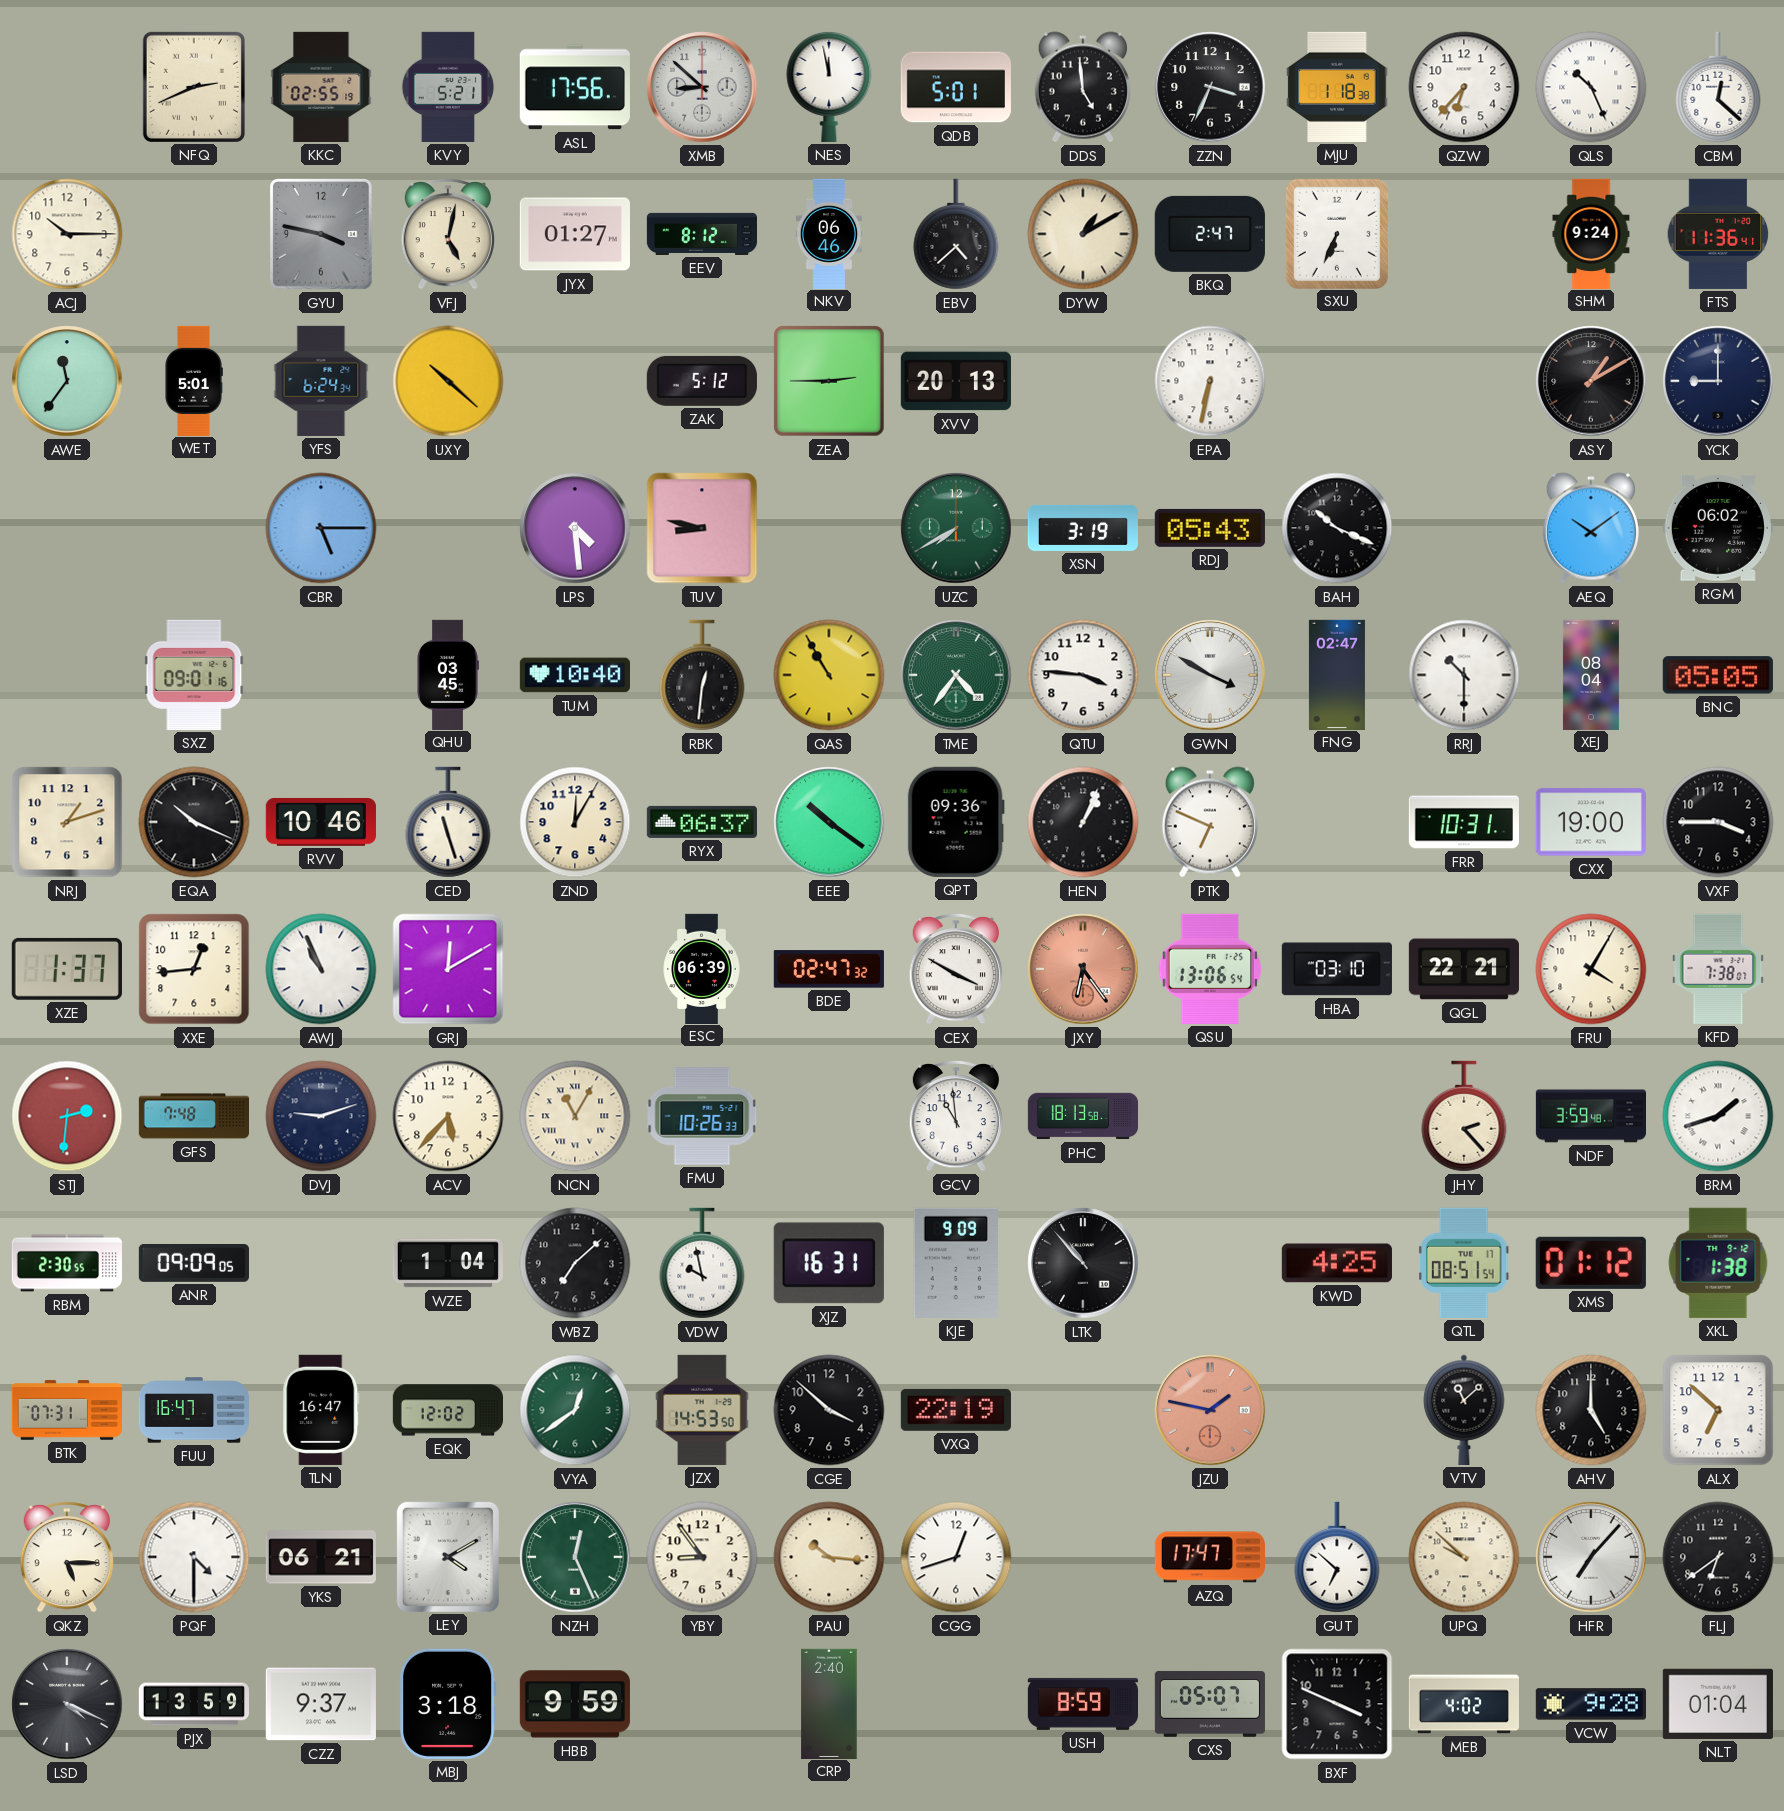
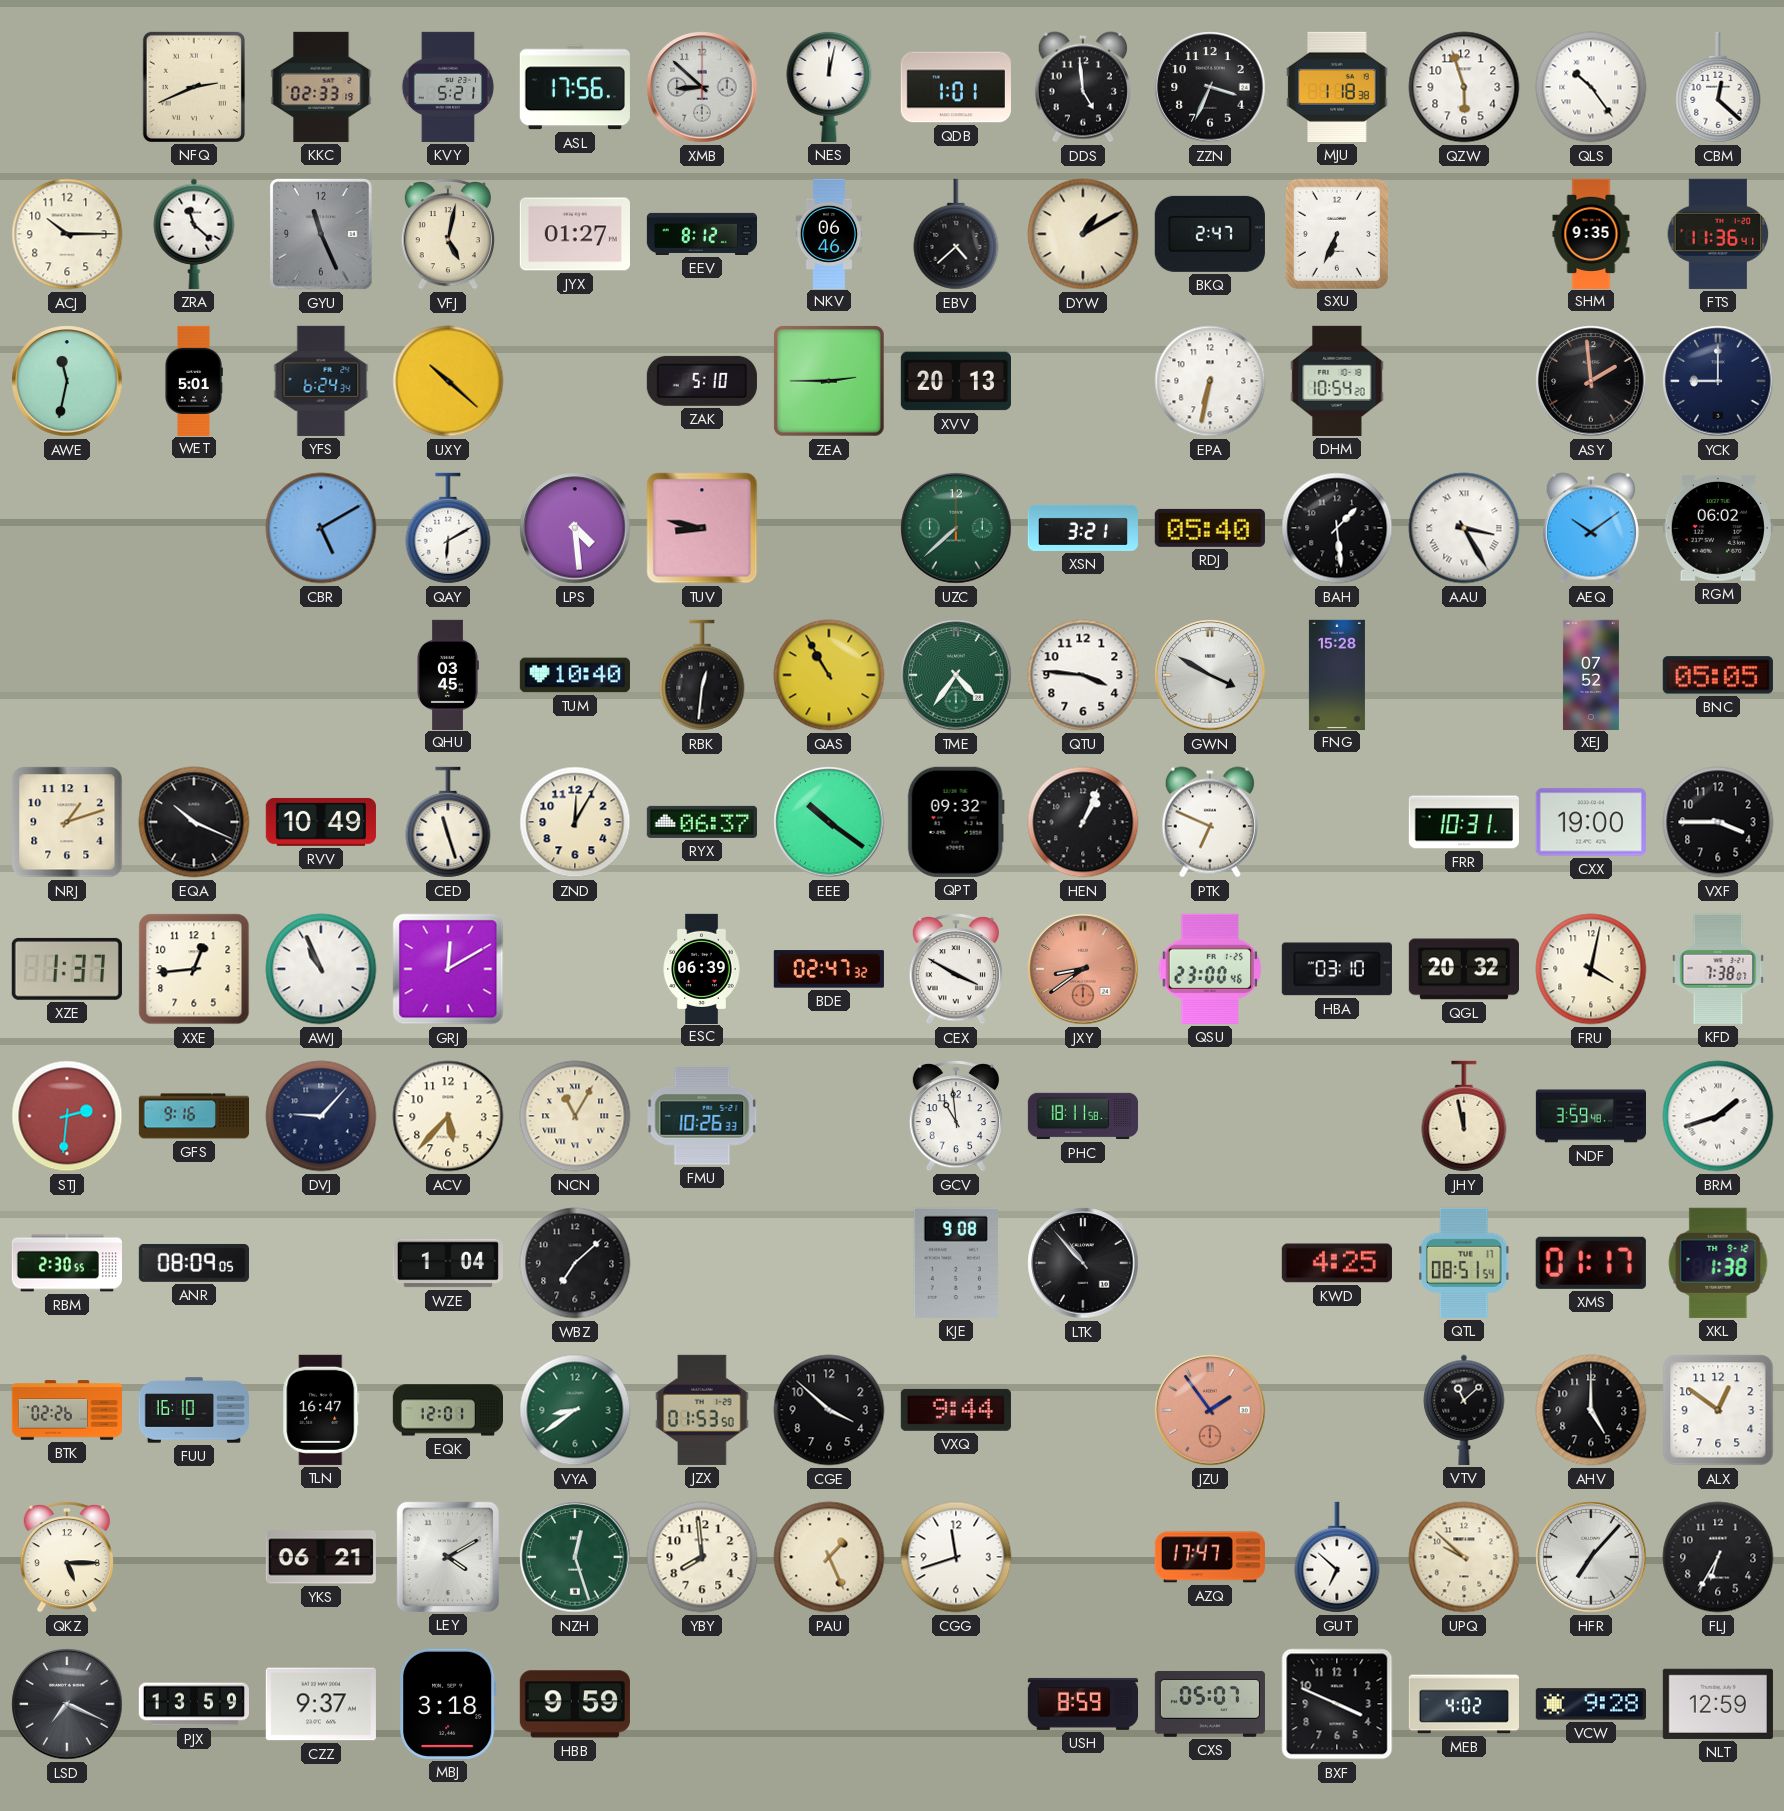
KKC: 02:55 -> 02:33 (321, 87)
NES: 11:58 -> 12:02 (829, 86)
QDB: 5:01 -> 1:01 (956, 87)
QZW: 6:37 -> 5:57 (1464, 87)
QLS: 10:26 -> 10:24 (1591, 87)
ZRA: none -> 11:22 (194, 234)
GYU: 3:47 -> 11:26 (322, 234)
SHM: 9:24 -> 9:35 (1591, 233)
AWE: 11:36 -> 11:32 (67, 381)
ZAK: 5:12 -> 5:10 (702, 381)
DHM: none -> 10:54 (1337, 381)
ASY: 1:10 -> 1:59 (1591, 381)
CBR: 5:15 -> 5:10 (321, 528)
QAY: none -> 6:10 (448, 528)
UZC: 7:40 -> 7:38 (956, 528)
XSN: 3:19 -> 3:21 (1082, 528)
RDJ: 05:43 -> 05:40 (1210, 528)
BAH: 10:19 -> 1:29 (1337, 528)
AAU: none -> 3:25 (1464, 528)
SXZ: 09:01 -> none (194, 675)
FNG: 02:47 -> 15:28 (1337, 674)
RRJ: 10:30 -> none (1464, 675)
XEJ: 08:04 -> 07:52 (1591, 674)
RVV: 10:46 -> 10:49 (321, 822)
QPT: 09:36 -> 09:32 (956, 822)
JXY: 6:24 -> 8:39 (1083, 969)
QSU: 13:06 -> 23:00 (1210, 969)
QGL: 22:21 -> 20:32 (1464, 969)
FRU: 4:05 -> 4:02 (1591, 969)
GFS: 7:48 -> 9:16 (193, 1116)
DVJ: 9:12 -> 9:07 (321, 1116)
PHC: 18:13 -> 18:11 (1082, 1116)
JHY: 2:23 -> 11:58 (1464, 1116)
ANR: 09:09 -> 08:09 (194, 1263)
VDW: 9:58 -> none (702, 1263)
XJZ: 16:31 -> none (829, 1263)
KJE: 9:09 -> 9:08 (956, 1263)
XMS: 01:12 -> 01:17 (1591, 1263)
BTK: 07:31 -> 02:26 (66, 1410)
FUU: 16:47 -> 16:10 (193, 1410)
EQK: 12:02 -> 12:01 (447, 1410)
VYA: 12:39 -> 8:39 (575, 1410)
JZX: 14:53 -> 01:53 (702, 1410)
VXQ: 22:19 -> 9:44 (956, 1410)
JZU: 1:47 -> 1:54 (1210, 1410)
ALX: 6:52 -> 12:51 (1718, 1410)
PQF: 4:30 -> none (194, 1557)
NZH: 12:26 -> 12:27 (575, 1557)
YBY: 8:54 -> 7:59 (702, 1557)
PAU: 10:16 -> 1:26 (829, 1557)
CGG: 12:42 -> 11:42 (956, 1557)
FLJ: 6:39 -> 6:35 (1718, 1557)
LSD: 4:19 -> 7:19 (67, 1704)
CRP: 2:40 -> none (829, 1703)
NLT: 01:04 -> 12:59 (1718, 1704)
